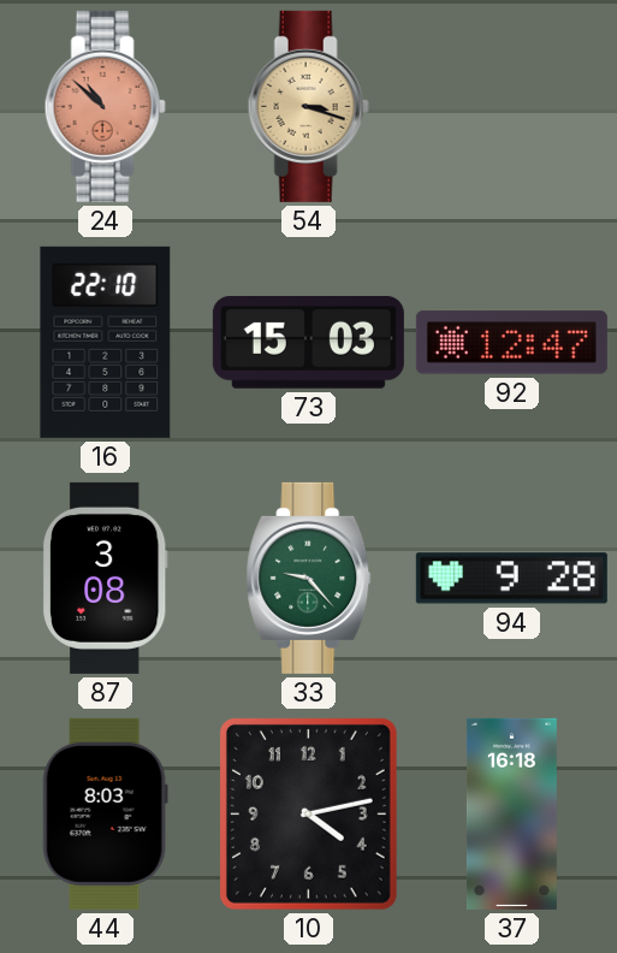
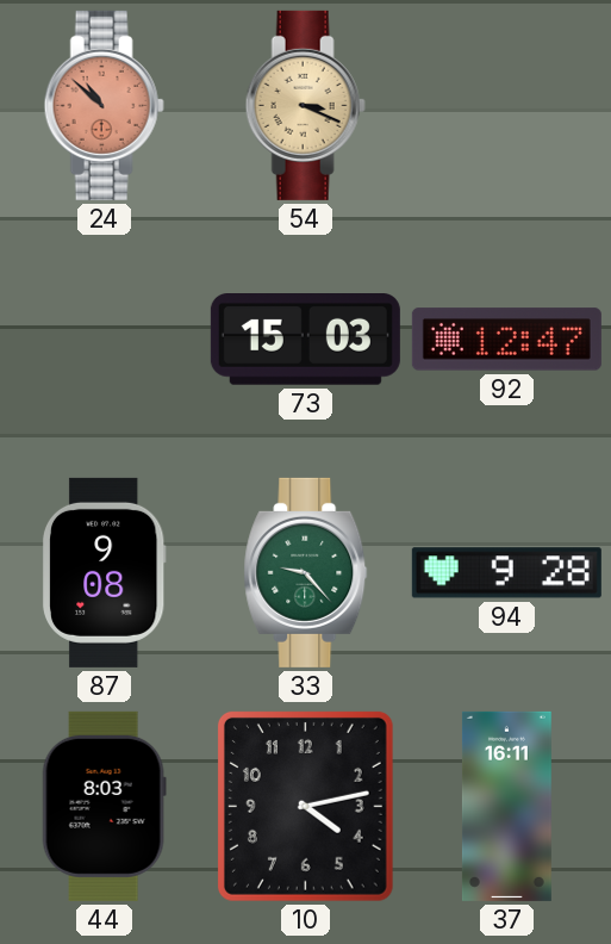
54: 3:18 -> 3:19 (305, 105)
16: 22:10 -> none (106, 342)
87: 3:08 -> 9:08 (104, 572)
37: 16:18 -> 16:11 (506, 806)
